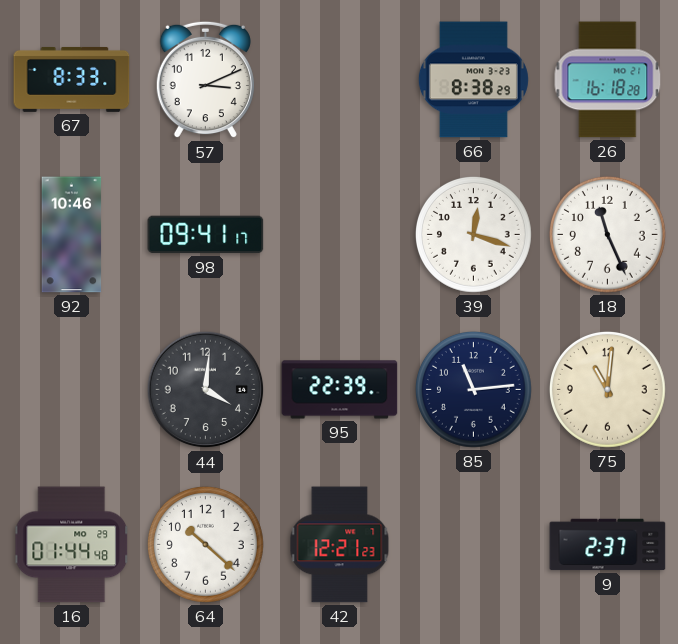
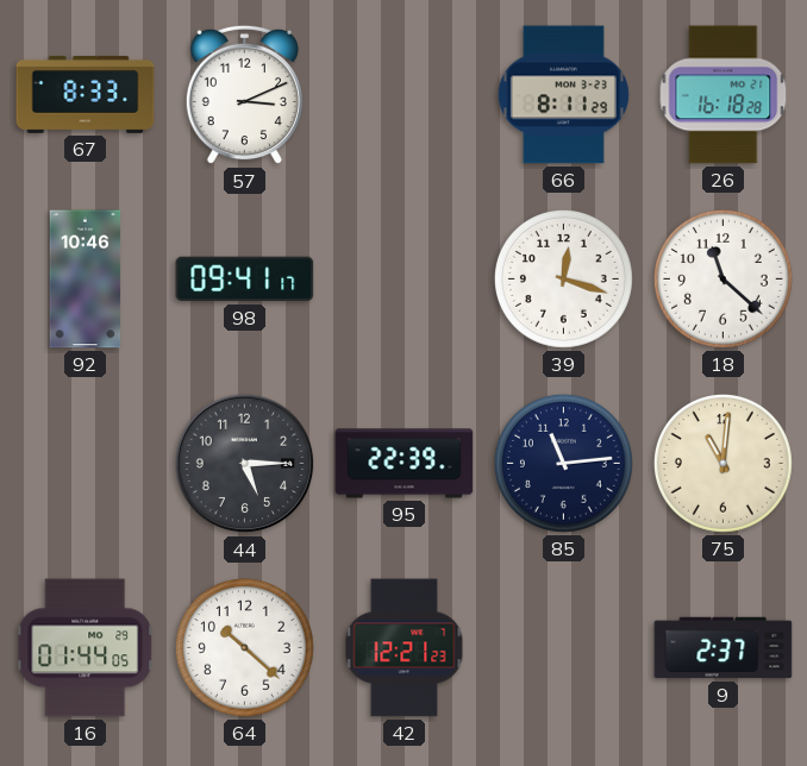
66: 8:38 -> 8:11 (563, 95)
18: 11:26 -> 11:22 (722, 278)
44: 4:01 -> 5:15 (245, 464)
16: 01:44:48 -> 01:44:05 (86, 648)
